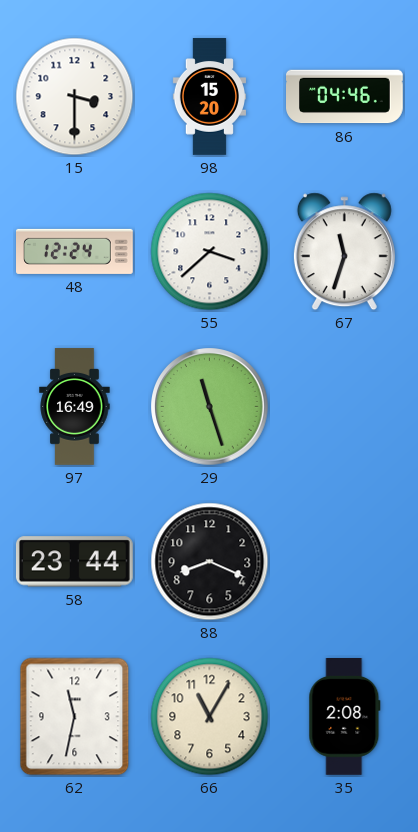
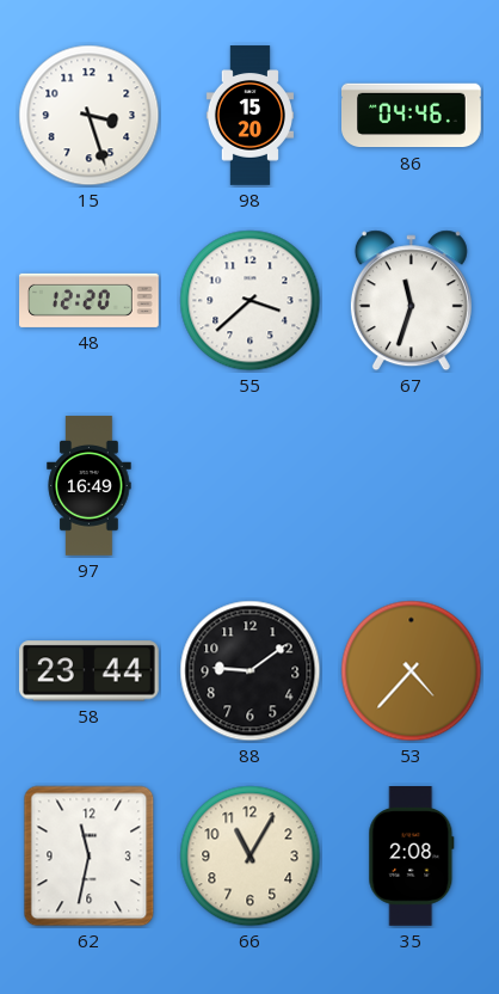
15: 3:30 -> 3:27 (90, 116)
48: 12:24 -> 12:20 (90, 300)
29: 11:27 -> none (210, 407)
88: 8:19 -> 9:09 (251, 671)
53: none -> 4:37 (412, 671)
